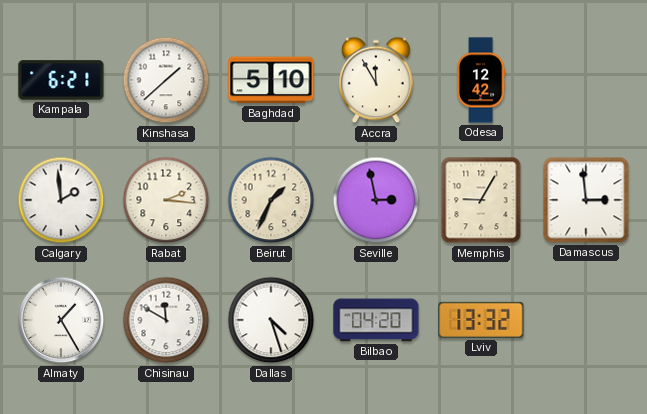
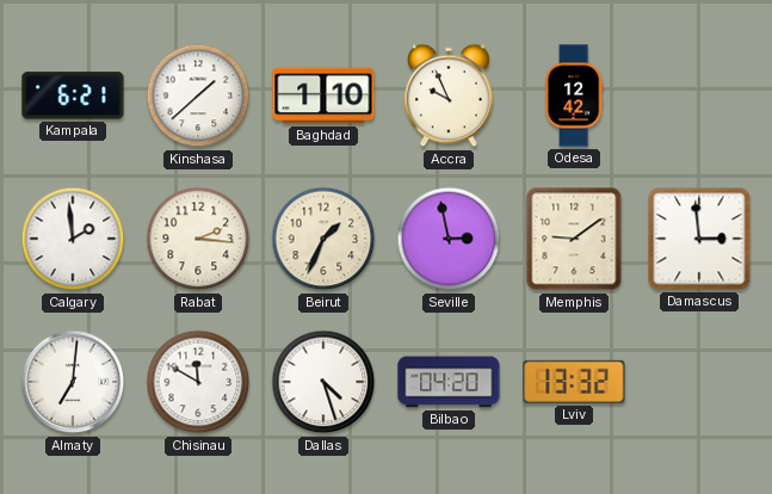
Baghdad: 5:10 -> 1:10 (323, 95)
Accra: 11:55 -> 9:56 (449, 95)
Memphis: 9:05 -> 9:09 (574, 239)
Almaty: 1:25 -> 7:01 (73, 382)
